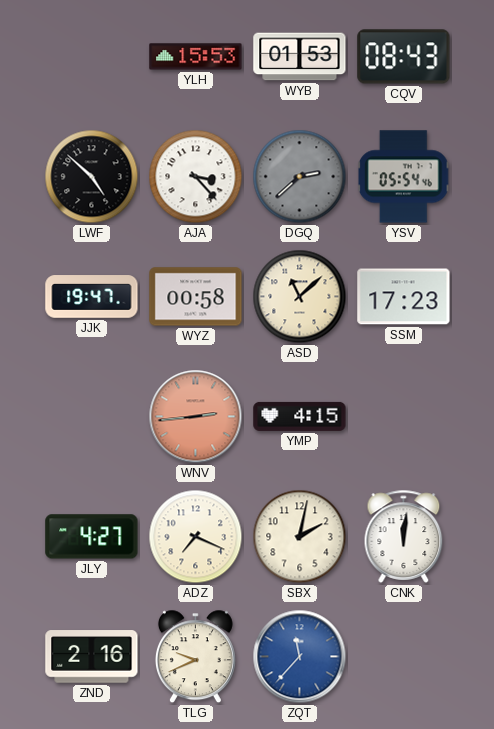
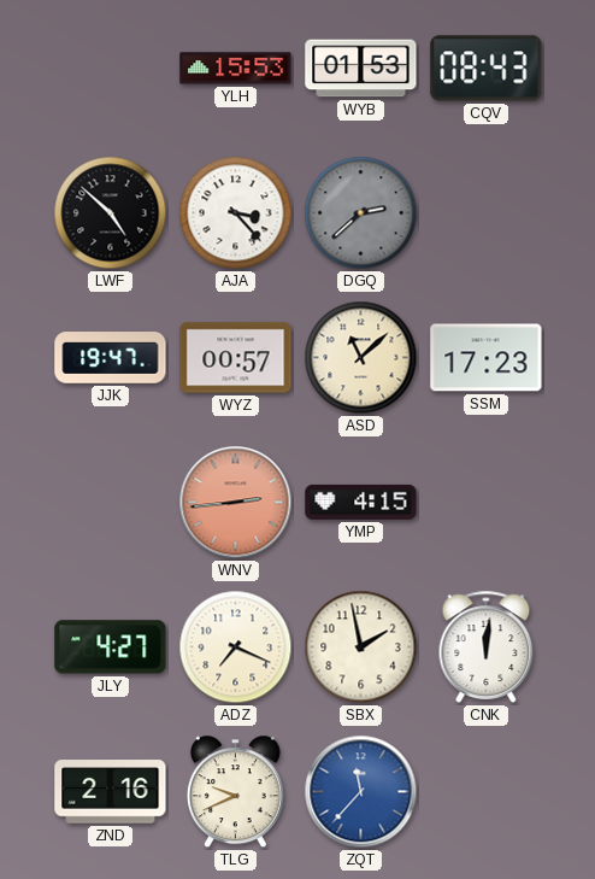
YSV: 05:54 -> none (403, 177)
WYZ: 00:58 -> 00:57 (236, 358)
SBX: 2:02 -> 1:58 (361, 647)
